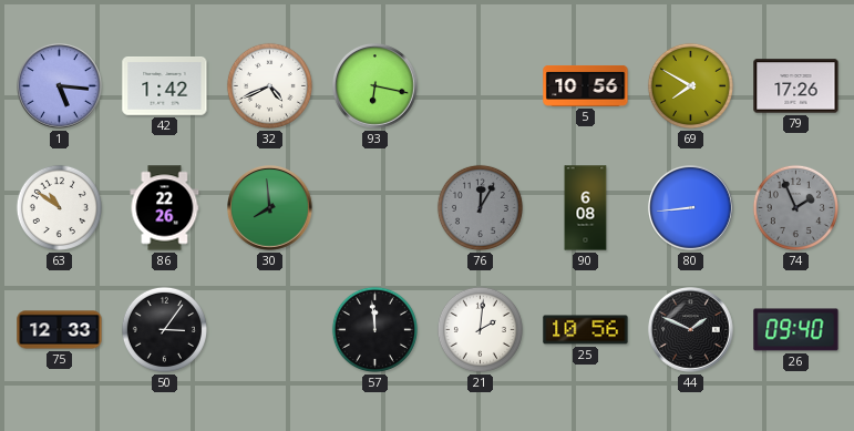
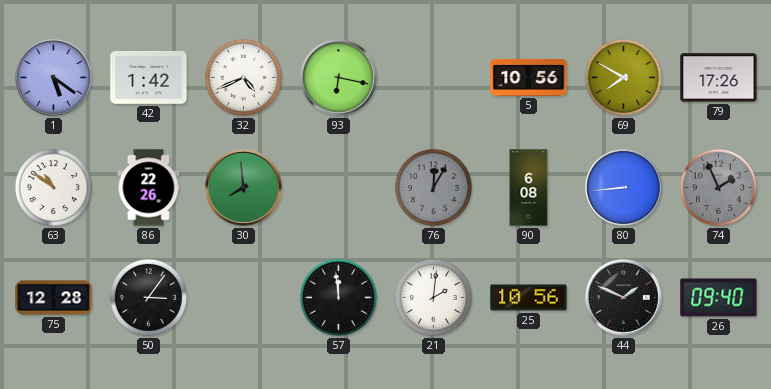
1: 5:16 -> 5:21 (54, 78)
75: 12:33 -> 12:28 (54, 298)
